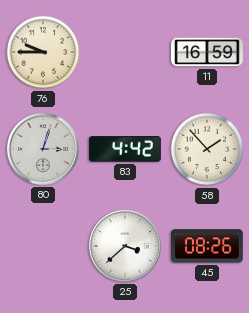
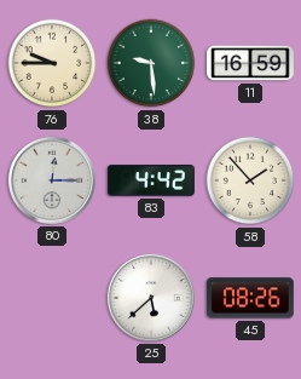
38: none -> 9:29 (151, 63)
80: 3:03 -> 12:15 (52, 180)
25: 3:38 -> 5:38 (151, 298)
